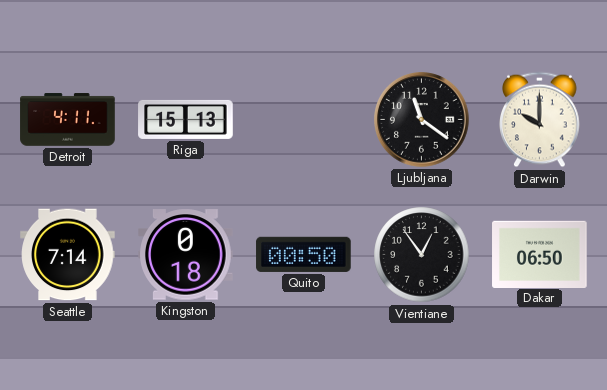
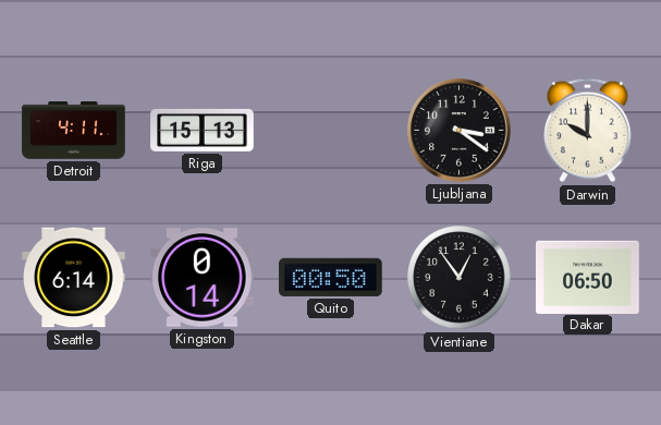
Ljubljana: 11:21 -> 3:21 (460, 131)
Seattle: 7:14 -> 6:14 (74, 278)
Kingston: 0:18 -> 0:14 (203, 278)
